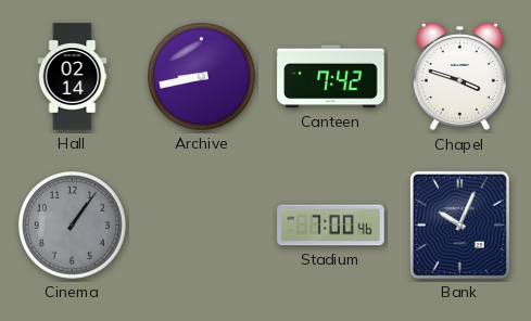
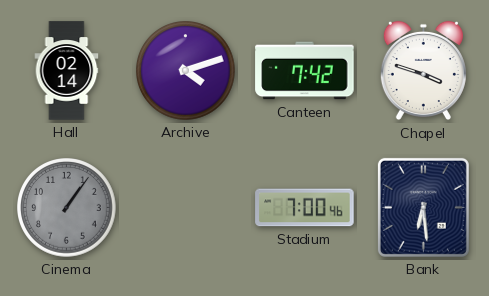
Archive: 8:43 -> 4:12 (186, 71)
Bank: 10:04 -> 6:29 (423, 207)
